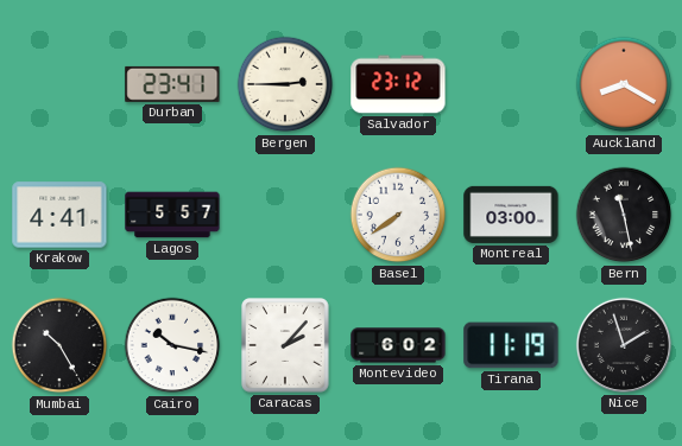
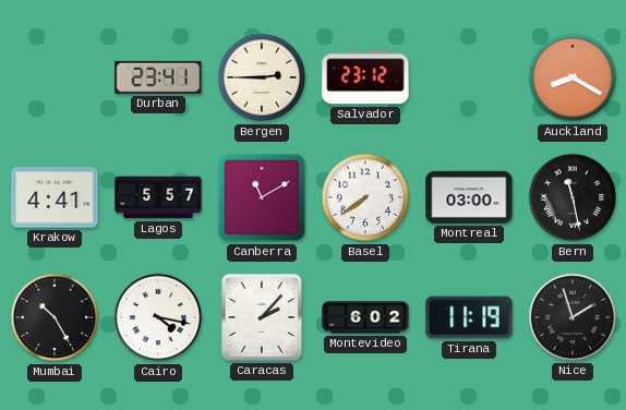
Canberra: none -> 11:10 (262, 197)
Cairo: 10:17 -> 4:17 (158, 317)
